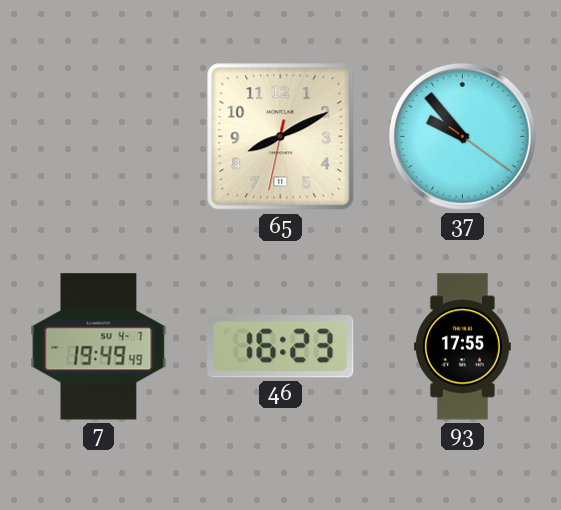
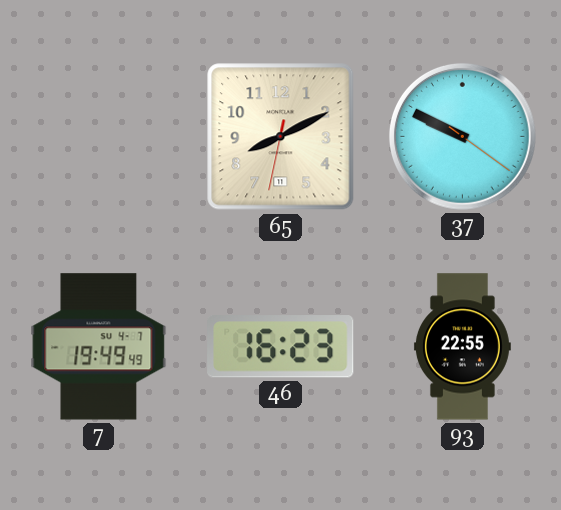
37: 9:53 -> 9:49 (462, 136)
93: 17:55 -> 22:55 (462, 347)
